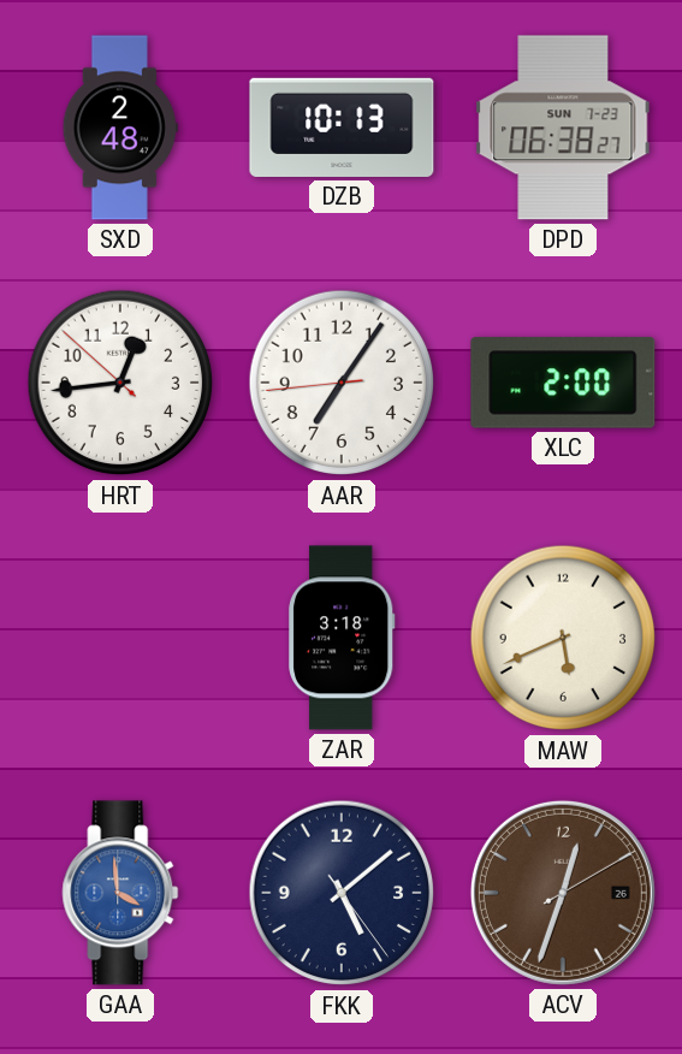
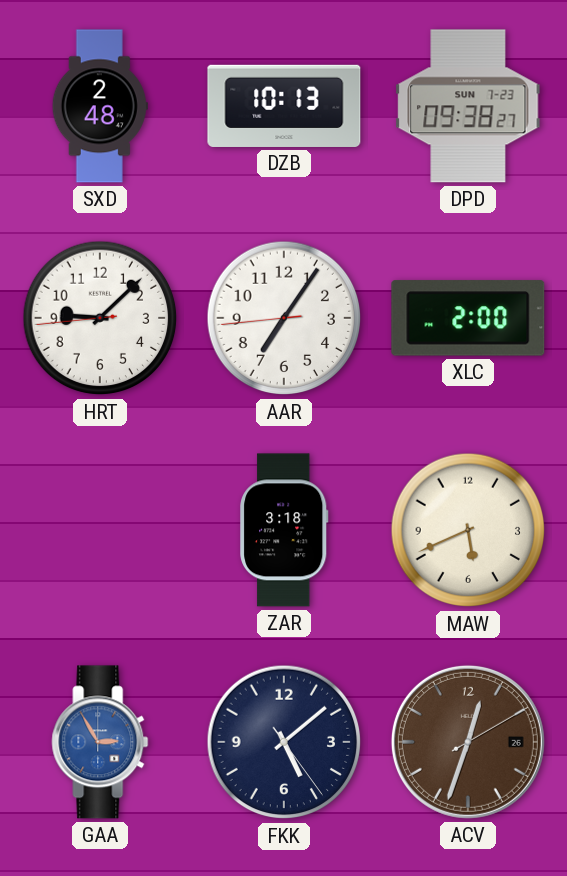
DPD: 06:38 -> 09:38 (468, 106)
HRT: 12:43 -> 9:07 (100, 318)
GAA: 3:59 -> 2:55 (100, 742)
